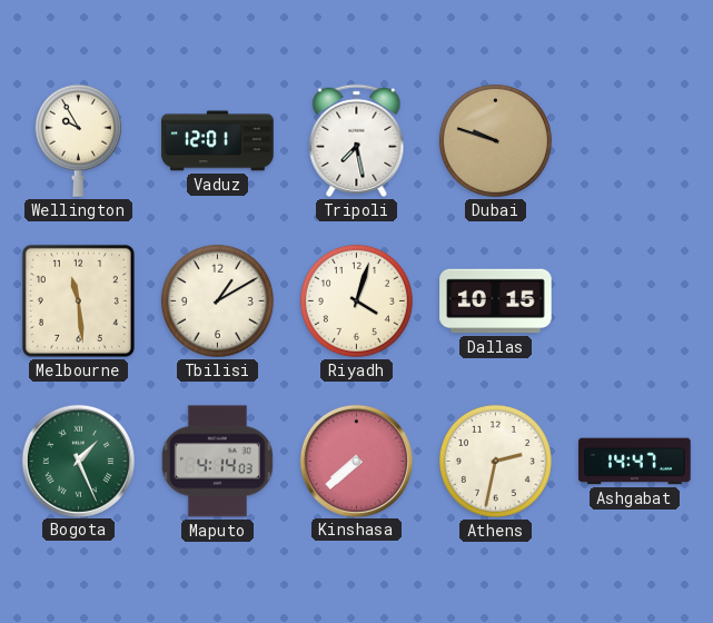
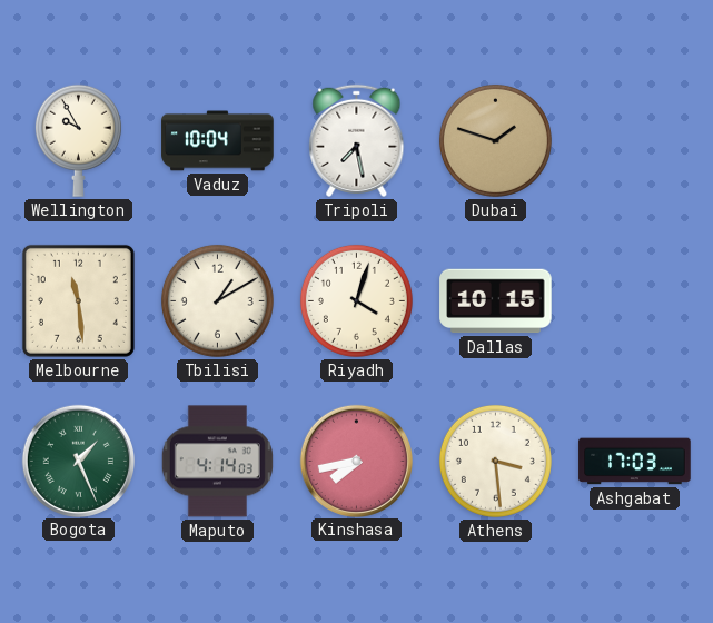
Vaduz: 12:01 -> 10:04 (218, 141)
Dubai: 9:48 -> 1:48 (495, 140)
Kinshasa: 7:38 -> 7:43 (356, 461)
Athens: 2:32 -> 3:29 (495, 461)
Ashgabat: 14:47 -> 17:03 (635, 462)
